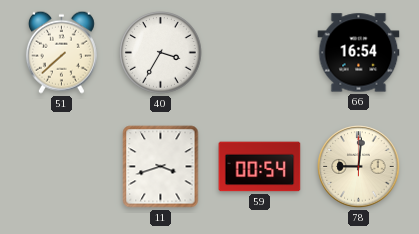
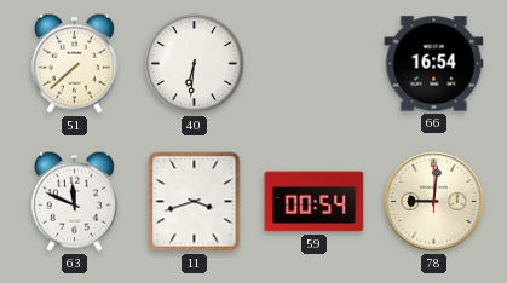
40: 3:35 -> 6:31 (195, 64)
63: none -> 11:49 (74, 201)
